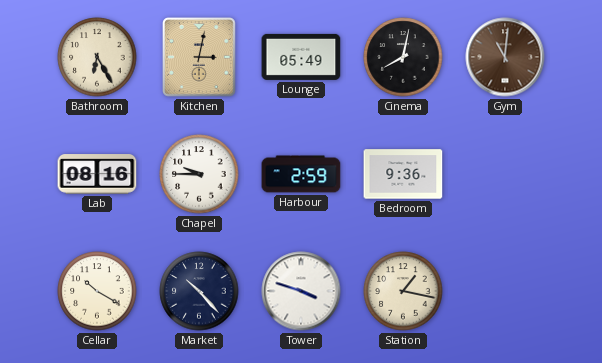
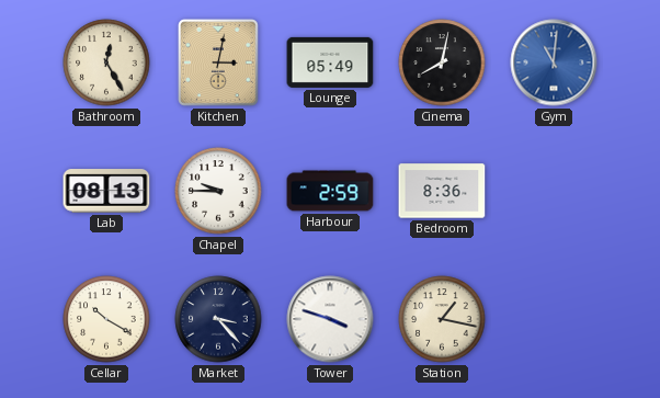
Bathroom: 6:25 -> 12:25 (106, 62)
Gym dial: brown -> blue (554, 62)
Lab: 08:16 -> 08:13 (106, 191)
Bedroom: 9:36 -> 8:36 (442, 191)
Market: 10:23 -> 3:23 (218, 319)
